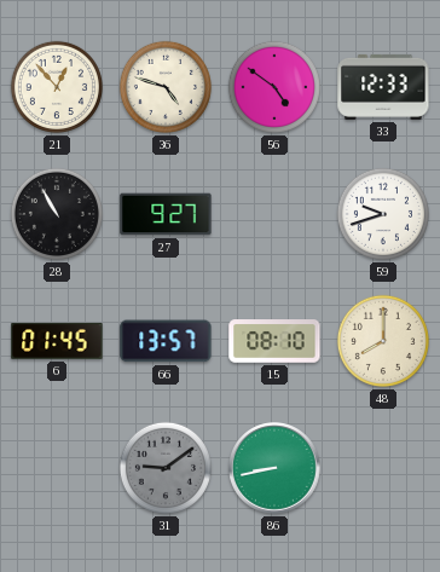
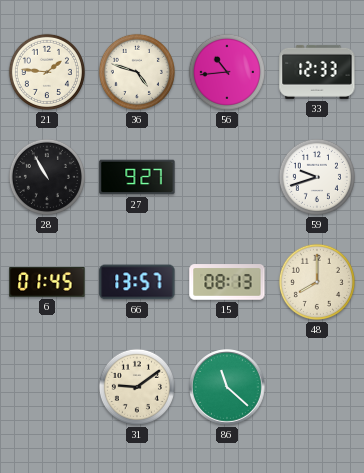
21: 12:53 -> 1:46 (47, 72)
56: 4:51 -> 10:44 (227, 72)
15: 08:10 -> 08:13 (227, 282)
31 dial: grey -> cream (137, 387)
86: 8:43 -> 11:22 (227, 387)
